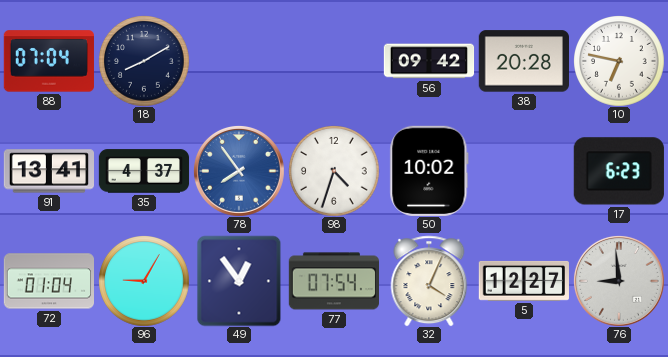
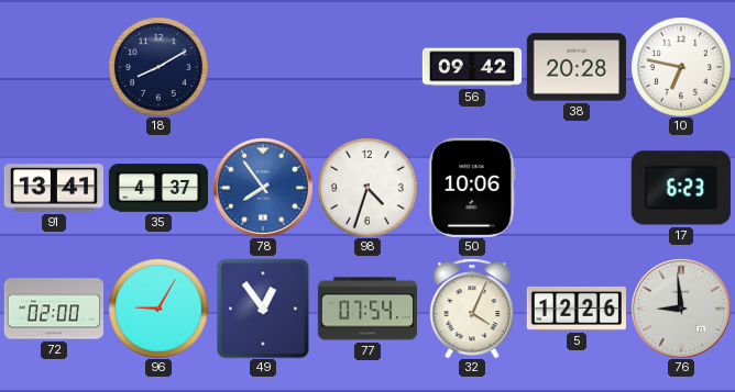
88: 07:04 -> none (48, 61)
50: 10:02 -> 10:06 (472, 188)
72: 01:04 -> 02:00 (53, 309)
5: 12:27 -> 12:26 (575, 309)
